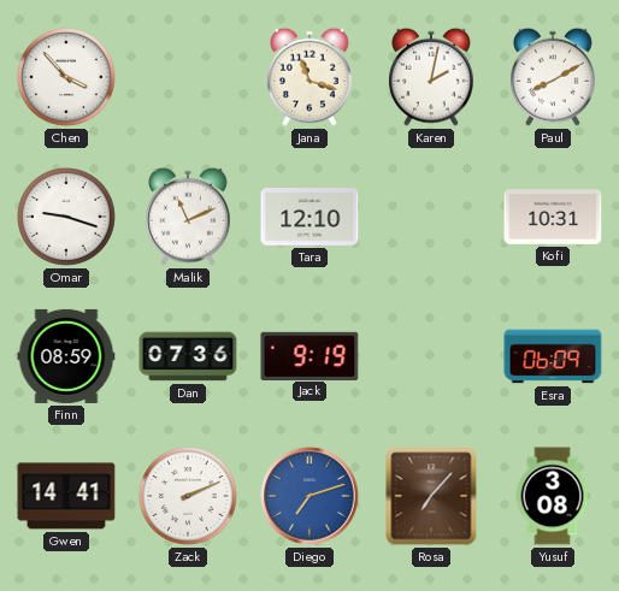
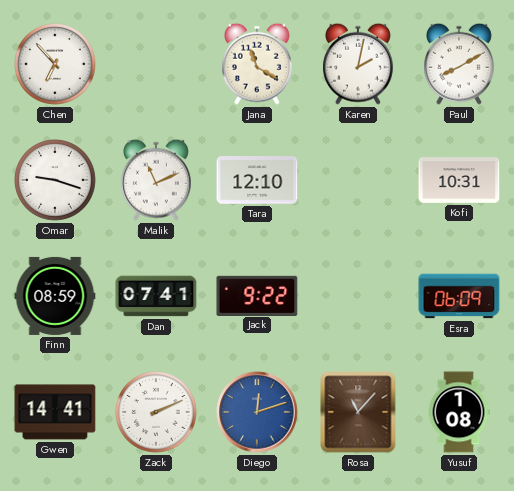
Chen: 3:53 -> 6:53 (56, 65)
Jana: 11:18 -> 11:20 (257, 64)
Dan: 07:36 -> 07:41 (156, 296)
Jack: 9:19 -> 9:22 (257, 295)
Diego: 7:12 -> 12:12 (257, 412)
Rosa: 7:07 -> 11:07 (358, 412)
Yusuf: 3:08 -> 1:08 (459, 412)
